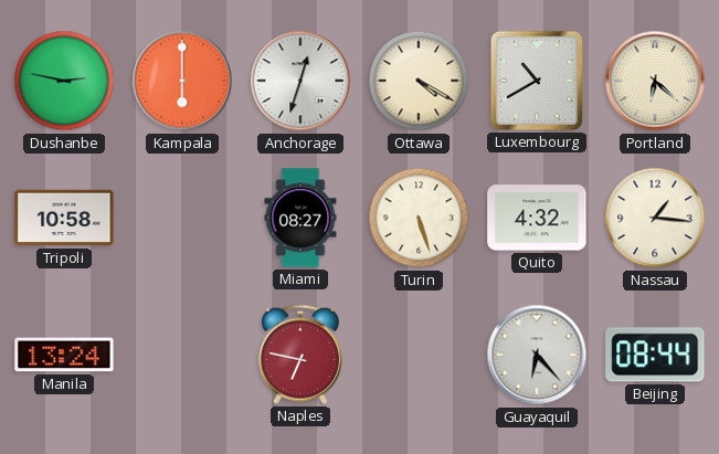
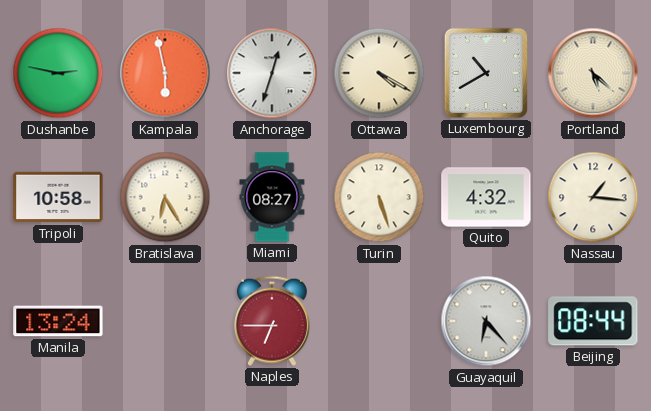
Kampala: 6:00 -> 5:58 (165, 73)
Portland: 6:22 -> 5:22 (593, 73)
Bratislava: none -> 6:25 (165, 197)
Naples: 6:47 -> 6:45 (272, 321)
